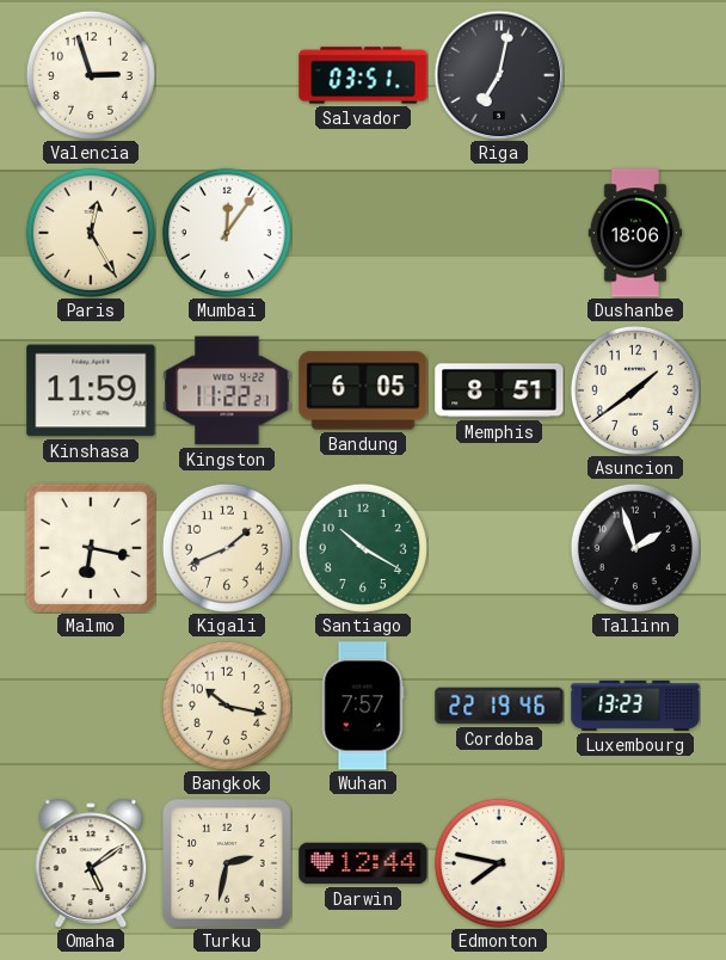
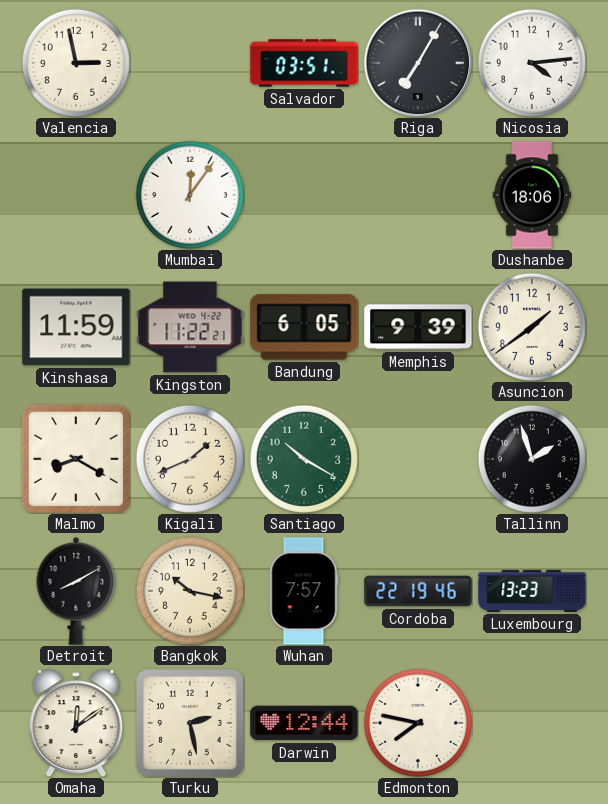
Valencia: 2:57 -> 2:58 (76, 63)
Riga: 7:02 -> 7:05 (418, 63)
Nicosia: none -> 4:14 (532, 63)
Paris: 12:25 -> none (91, 233)
Memphis: 8:51 -> 9:39 (418, 327)
Malmo: 6:17 -> 8:20 (75, 458)
Detroit: none -> 8:10 (76, 591)
Omaha: 5:09 -> 12:09 (76, 723)
Turku: 2:32 -> 2:28 (191, 724)
